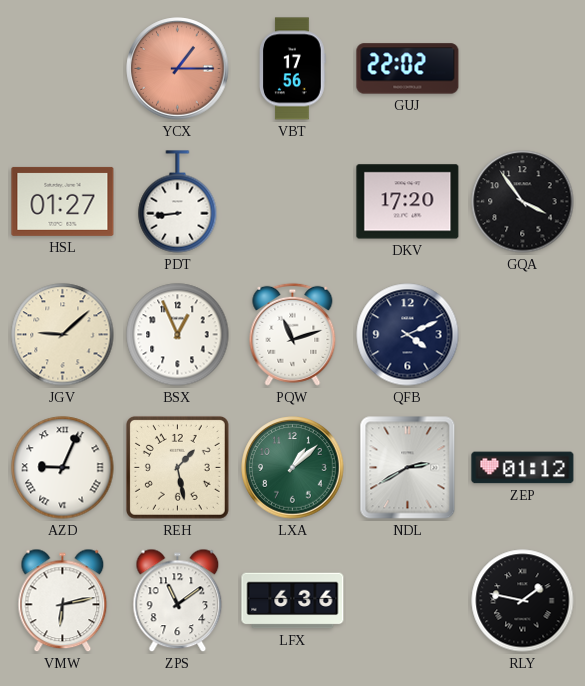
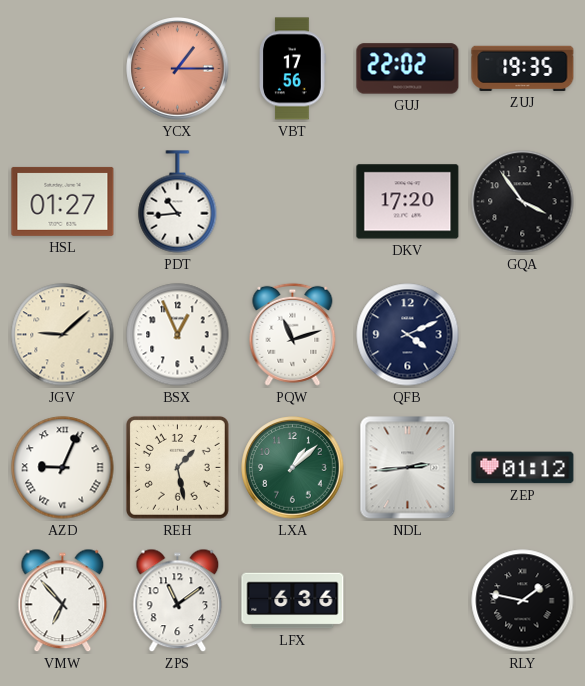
ZUJ: none -> 19:35 (523, 68)
PDT: 8:44 -> 10:44 (178, 202)
NDL: 2:40 -> 2:44 (408, 468)
VMW: 6:13 -> 6:53 (63, 601)
